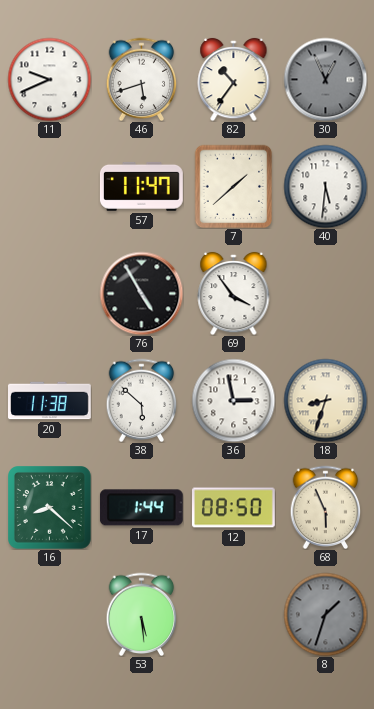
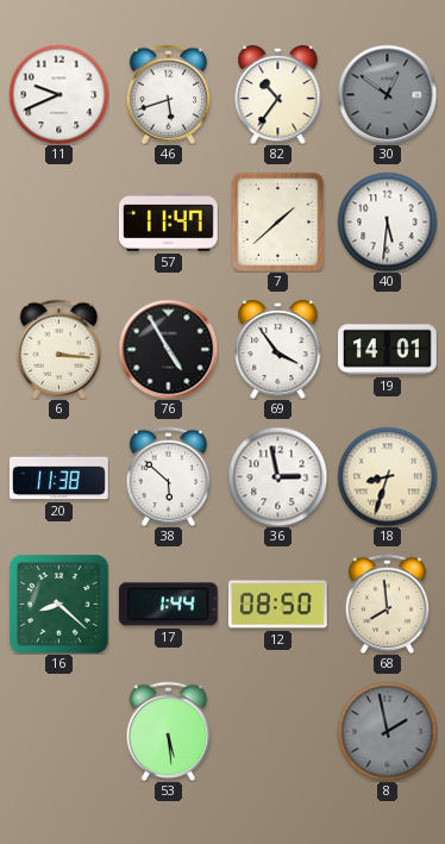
30: 12:56 -> 12:51 (387, 94)
6: none -> 3:16 (59, 349)
19: none -> 14:01 (388, 350)
68: 5:56 -> 7:59 (388, 604)
8: 1:33 -> 1:58 (387, 731)
